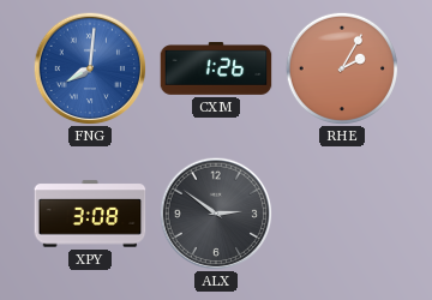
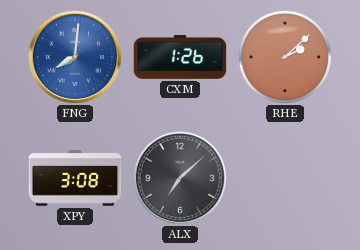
RHE: 2:05 -> 2:08 (284, 56)
ALX: 2:51 -> 7:08 (180, 178)
